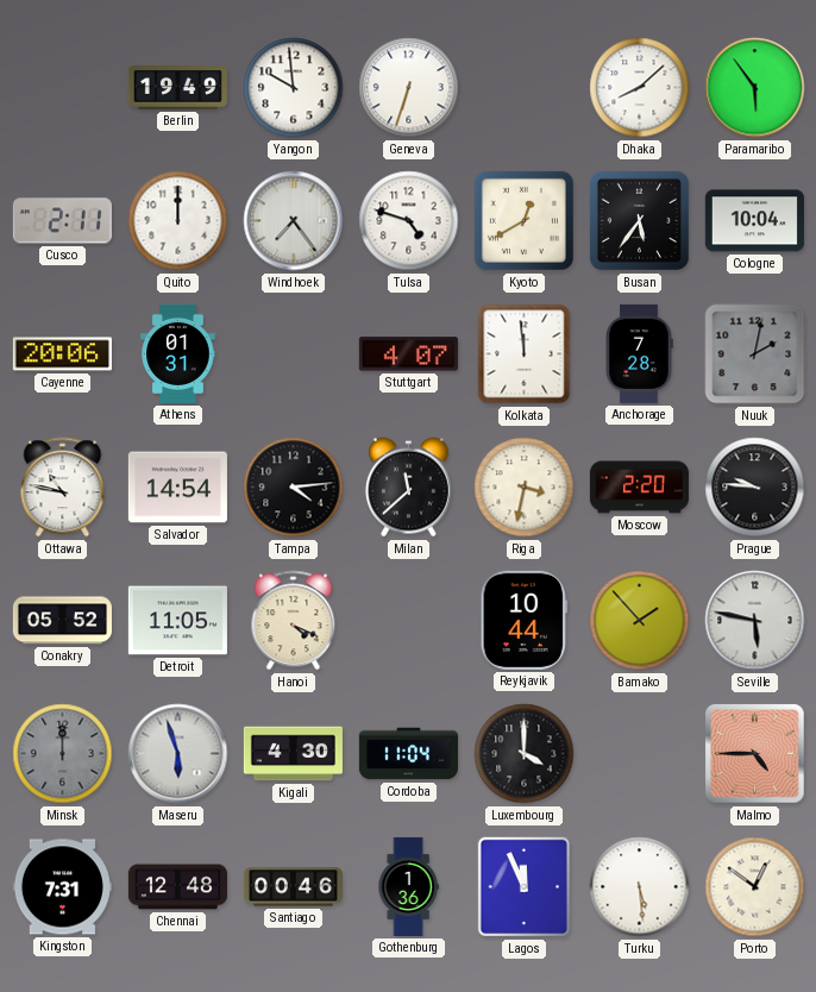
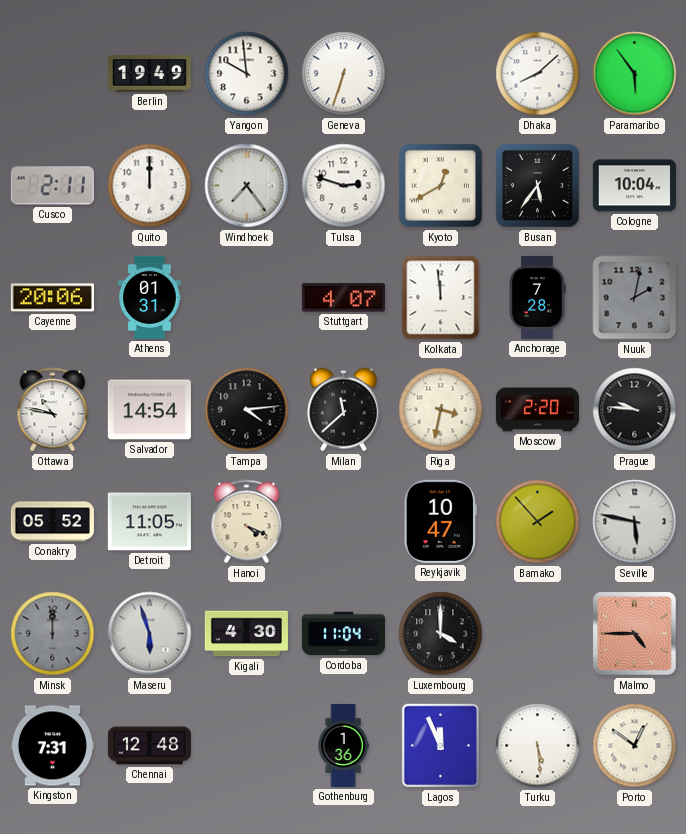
Tulsa: 4:48 -> 2:48 (344, 186)
Reykjavik: 10:44 -> 10:47 (440, 521)
Santiago: 00:46 -> none (293, 887)
